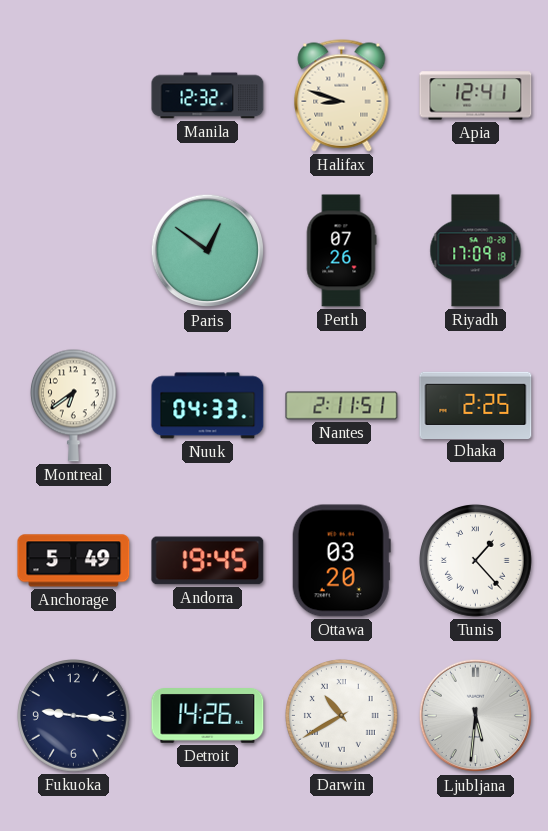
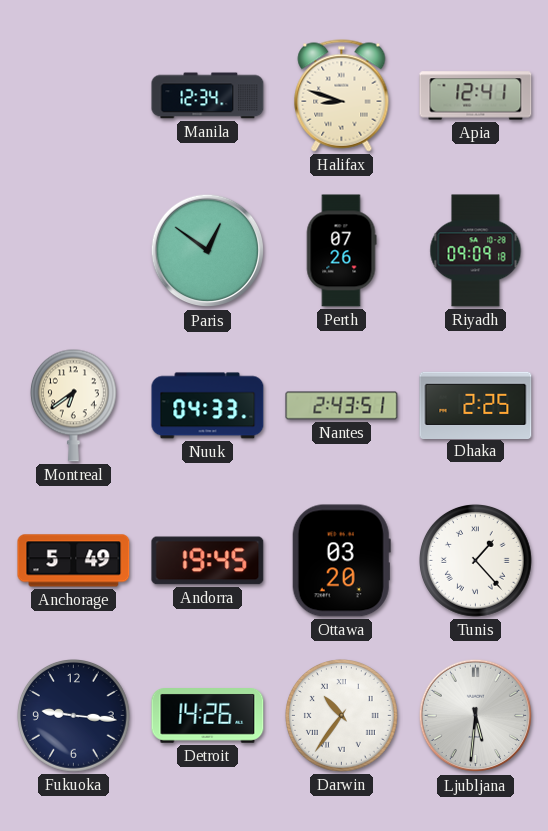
Manila: 12:32 -> 12:34 (208, 96)
Riyadh: 17:09 -> 09:09 (476, 251)
Nantes: 2:11 -> 2:43 (342, 406)
Darwin: 10:40 -> 10:36 (342, 716)
